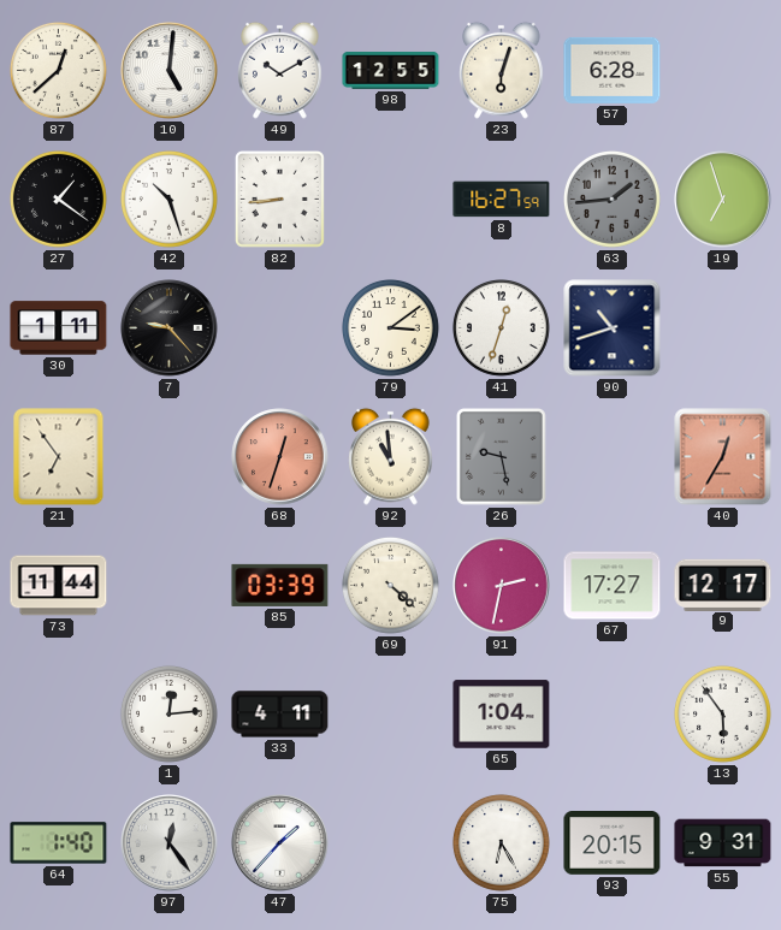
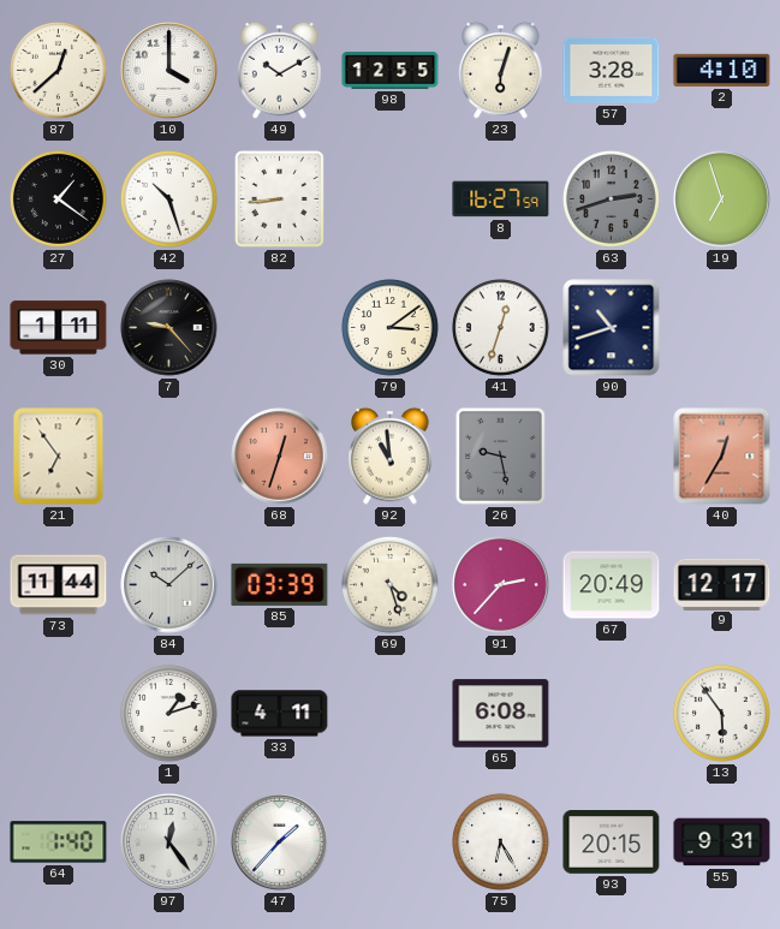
10: 5:01 -> 4:00 (169, 71)
57: 6:28 -> 3:28 (612, 70)
2: none -> 4:10 (722, 70)
63: 1:44 -> 2:42 (612, 200)
84: none -> 10:08 (169, 585)
69: 4:22 -> 4:27 (391, 585)
91: 2:32 -> 2:37 (501, 585)
67: 17:27 -> 20:49 (612, 585)
1: 12:14 -> 1:12 (169, 714)
65: 1:04 -> 6:08 (501, 714)
